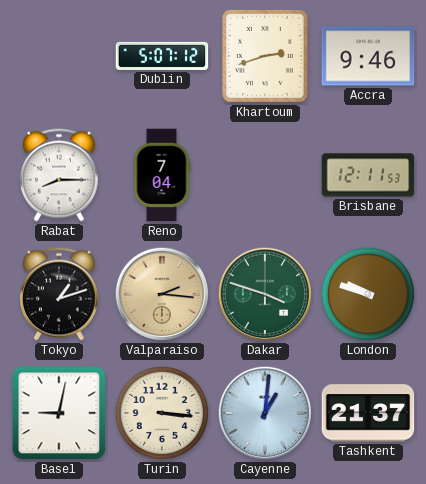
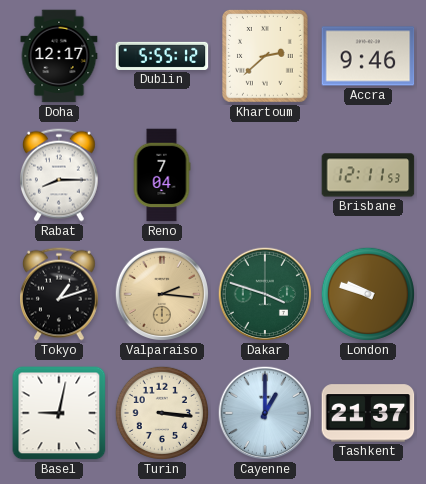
Doha: none -> 12:17 (59, 56)
Dublin: 5:07 -> 5:55 (162, 56)
Khartoum: 2:42 -> 2:38 (266, 57)
Cayenne: 1:01 -> 1:00 (265, 413)
